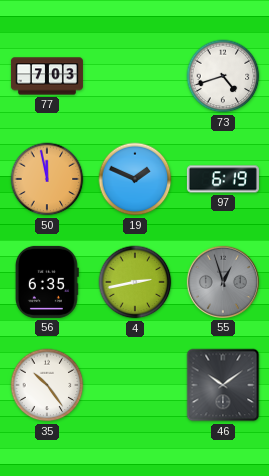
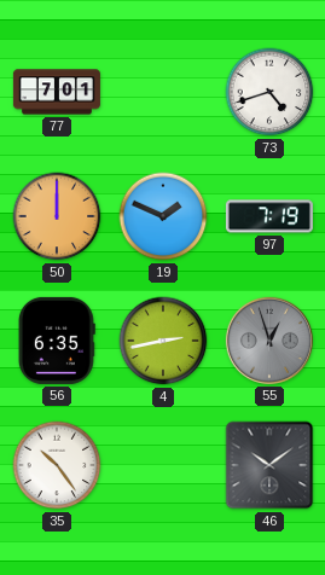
77: 7:03 -> 7:01 (57, 92)
50: 11:58 -> 12:00 (57, 216)
97: 6:19 -> 7:19 (269, 216)
